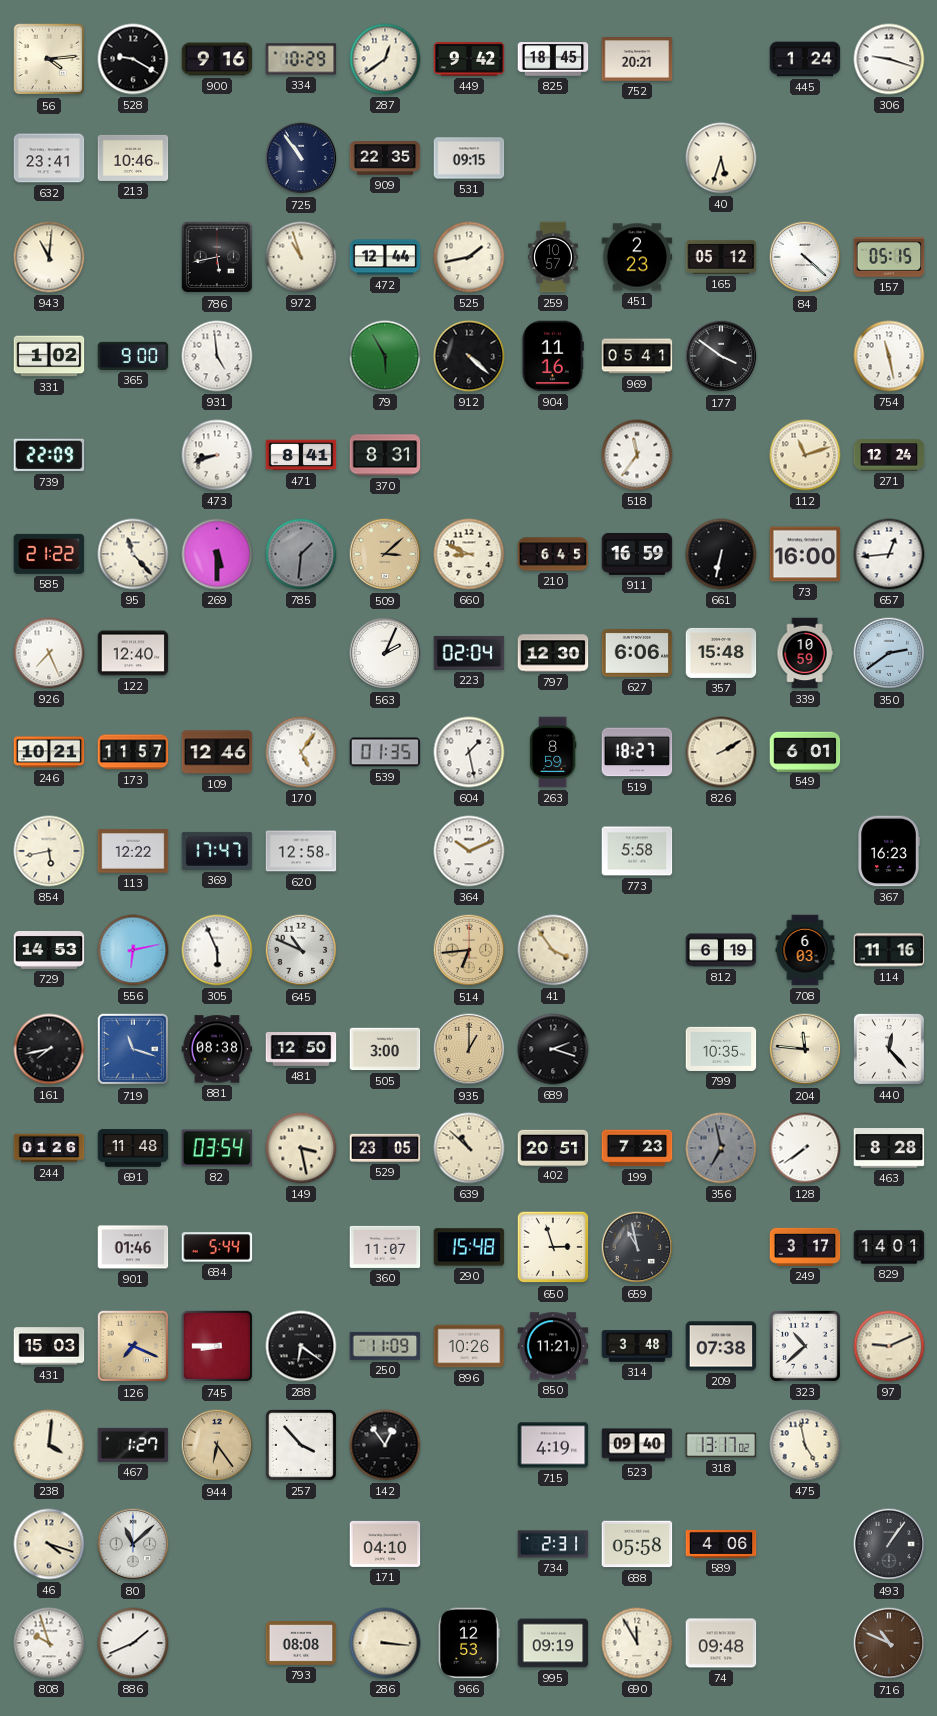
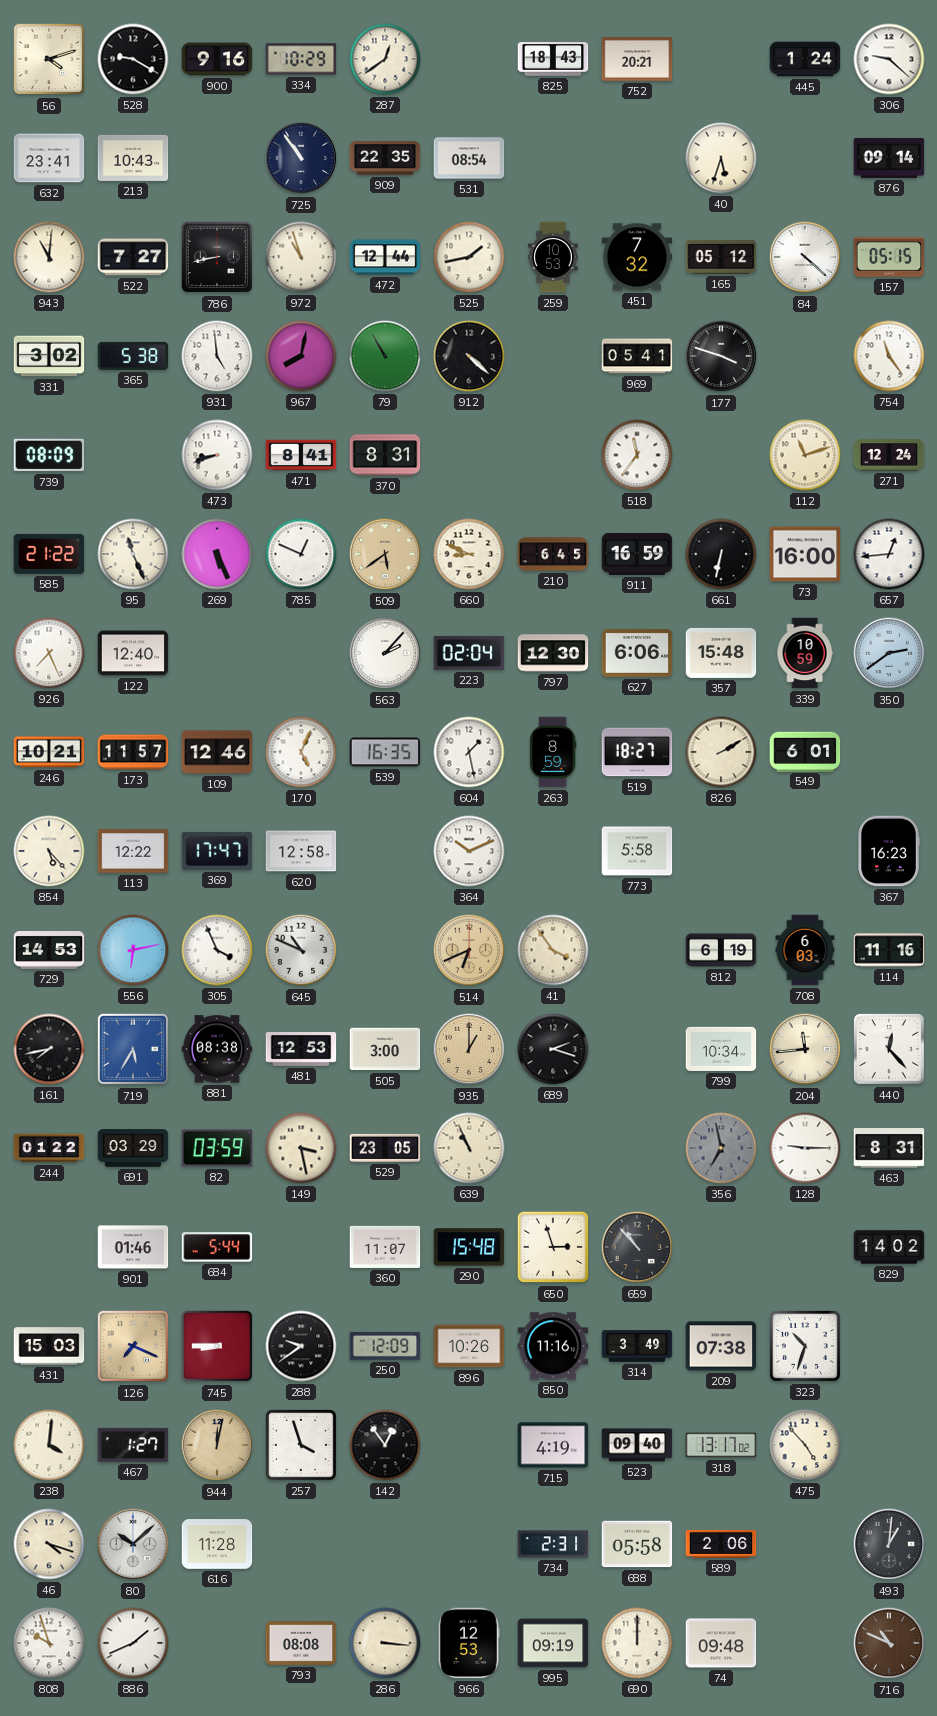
56: 4:14 -> 4:12 (49, 59)
449: 9:42 -> none (469, 59)
825: 18:45 -> 18:43 (553, 59)
306: 9:18 -> 9:22 (889, 59)
213: 10:46 -> 10:43 (133, 158)
531: 09:15 -> 08:54 (469, 158)
876: none -> 09:14 (889, 158)
522: none -> 7:27 (133, 257)
786: 5:43 -> 8:43 (217, 257)
259: 10:57 -> 10:53 (553, 257)
451: 2:23 -> 7:32 (637, 257)
331: 1:02 -> 3:02 (49, 356)
365: 9:00 -> 5:38 (133, 356)
967: none -> 8:02 (301, 356)
79: 5:55 -> 10:55 (385, 356)
904: 11:16 -> none (552, 356)
177: 3:51 -> 3:48 (721, 356)
754: 11:28 -> 11:24 (889, 356)
739: 22:09 -> 08:09 (49, 455)
95: 11:23 -> 11:26 (133, 554)
269: 5:30 -> 5:26 (217, 554)
785: 1:31 -> 12:49 (301, 554)
785 dial: grey -> white (301, 554)
509: 3:08 -> 5:39 (385, 554)
563: 2:04 -> 2:07 (385, 653)
170: 5:06 -> 5:04 (301, 752)
539: 01:35 -> 16:35 (385, 752)
854: 5:43 -> 5:23 (49, 851)
305: 5:56 -> 3:56 (217, 950)
514: 6:44 -> 6:41 (469, 950)
719: 11:18 -> 5:35 (133, 1049)
481: 12:50 -> 12:53 (301, 1050)
799: 10:35 -> 10:34 (721, 1049)
204: 11:46 -> 11:44 (805, 1049)
244: 01:26 -> 01:22 (49, 1148)
691: 11:48 -> 03:29 (133, 1148)
82: 03:54 -> 03:59 (217, 1148)
639: 10:52 -> 10:56 (469, 1148)
402: 20:51 -> none (553, 1147)
199: 7:23 -> none (637, 1148)
128: 7:39 -> 9:15 (805, 1148)
463: 8:28 -> 8:31 (889, 1149)
659: 10:58 -> 10:53 (637, 1247)
249: 3:17 -> none (805, 1247)
829: 14:01 -> 14:02 (889, 1247)
288: 6:21 -> 9:39 (301, 1346)
250: 11:09 -> 12:09 (385, 1346)
850: 11:21 -> 11:16 (553, 1346)
314: 3:48 -> 3:49 (637, 1346)
323: 10:38 -> 10:33 (805, 1346)
97: 9:11 -> none (889, 1346)
944: 6:24 -> 12:02 (217, 1445)
257: 3:53 -> 3:57 (301, 1445)
475: 4:58 -> 4:53 (805, 1445)
80: 11:08 -> 10:08 (133, 1544)
616: none -> 11:28 (217, 1544)
171: 04:10 -> none (385, 1544)
589: 4:06 -> 2:06 (721, 1544)
493: 1:06 -> 1:01 (889, 1544)
690: 11:55 -> 12:00 (637, 1643)
